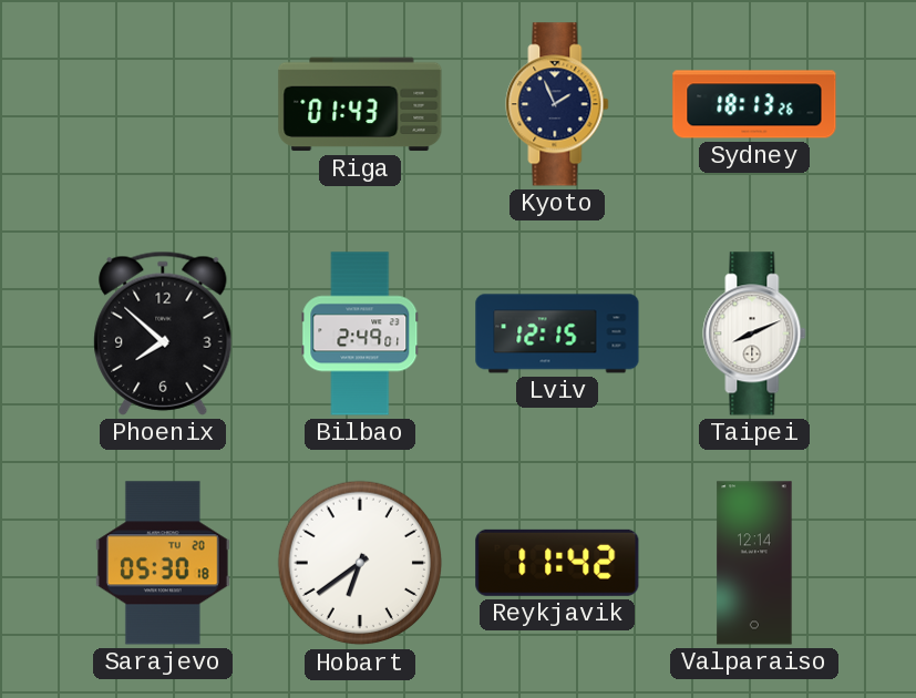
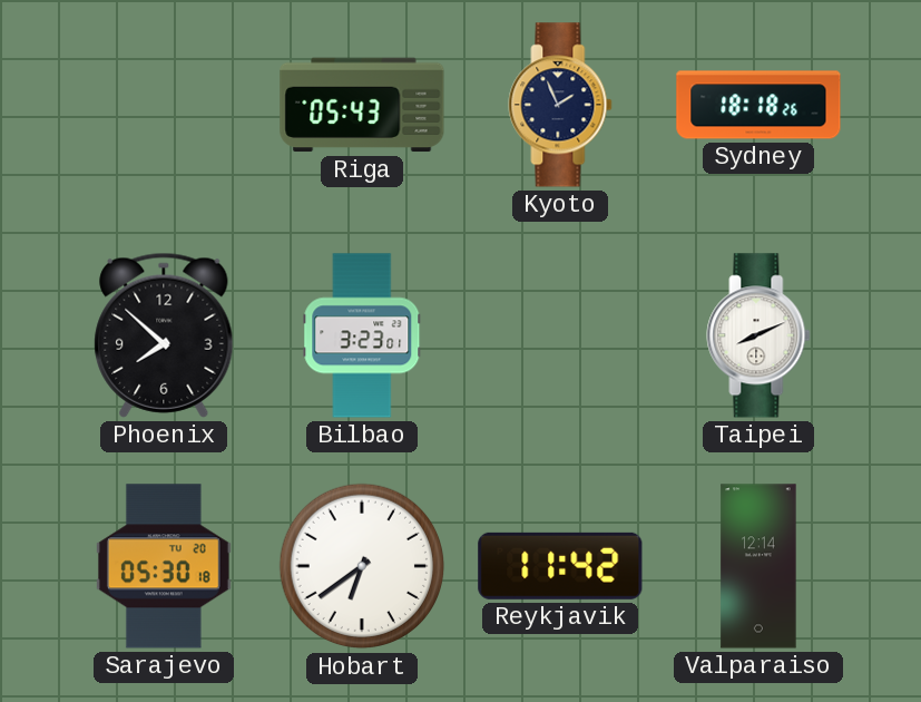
Riga: 01:43 -> 05:43 (362, 105)
Sydney: 18:13 -> 18:18 (758, 105)
Bilbao: 2:49 -> 3:23 (362, 335)
Lviv: 12:15 -> none (557, 333)
